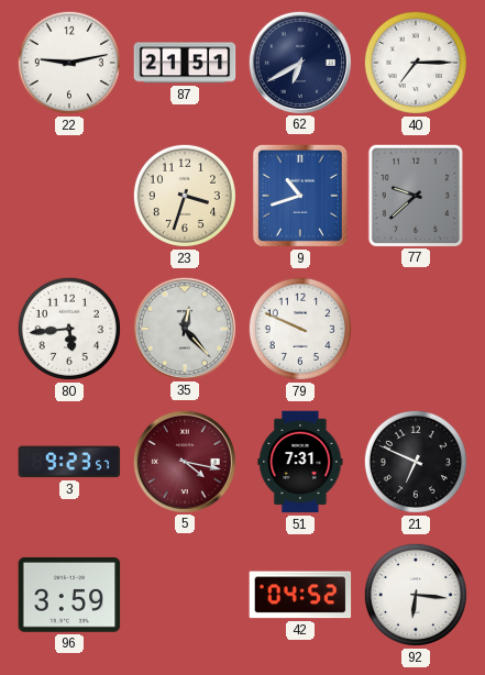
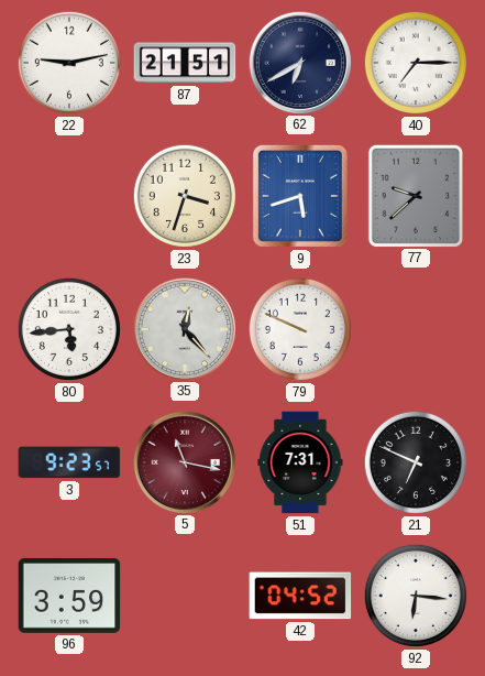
9: 10:42 -> 5:42 (300, 196)
5: 4:17 -> 11:17 (184, 461)
